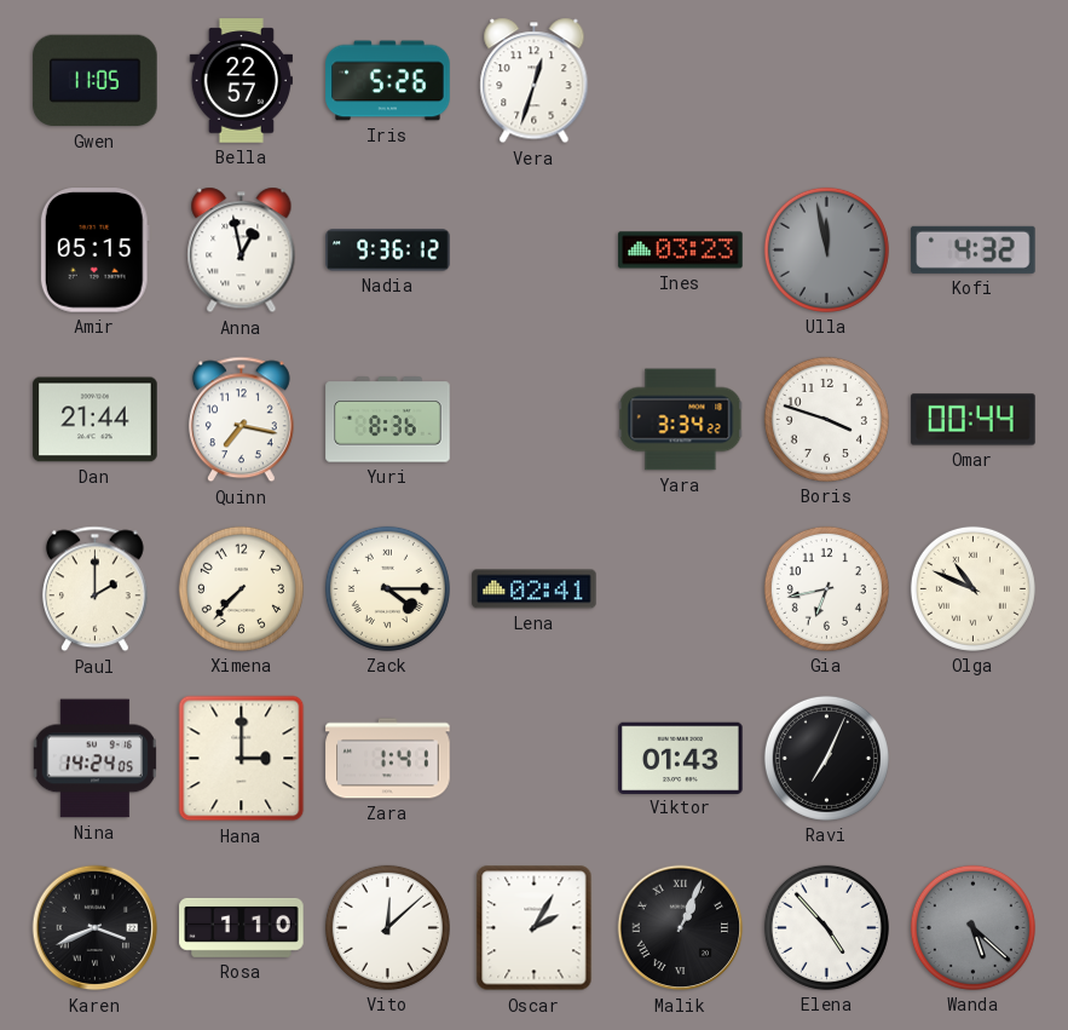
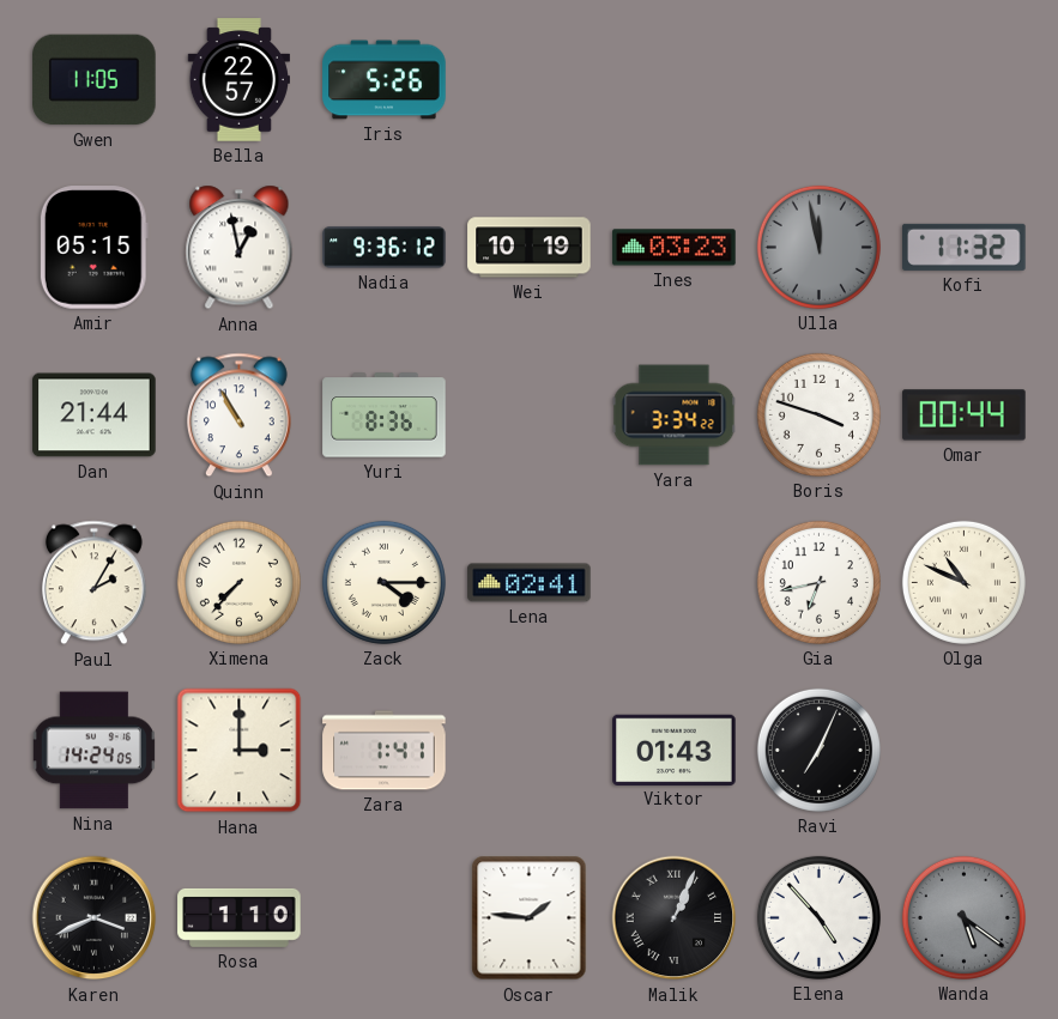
Vera: 12:33 -> none (535, 81)
Wei: none -> 10:19 (530, 248)
Kofi: 4:32 -> 11:32 (965, 247)
Quinn: 7:17 -> 10:55 (238, 416)
Paul: 2:00 -> 2:05 (93, 583)
Vito: 12:08 -> none (387, 927)
Oscar: 2:05 -> 1:46 (530, 918)
Wanda: 5:22 -> 5:21 (963, 917)
